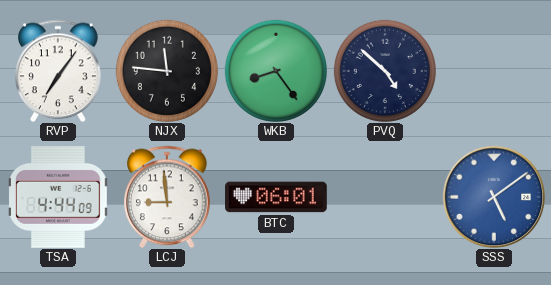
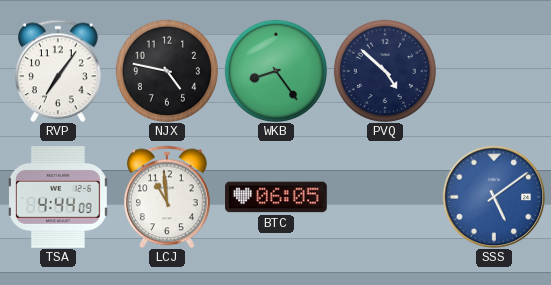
NJX: 11:46 -> 4:47 (167, 71)
LCJ: 8:59 -> 10:59 (168, 197)
BTC: 06:01 -> 06:05 (276, 197)
